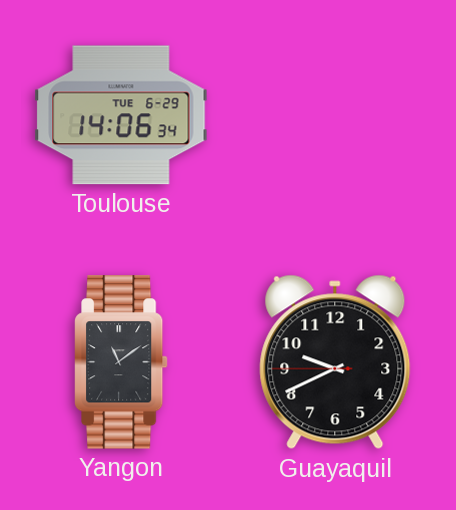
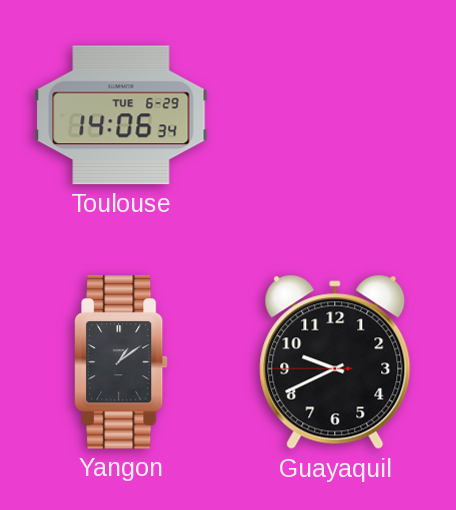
Yangon: 11:09 -> 1:09 (122, 362)
